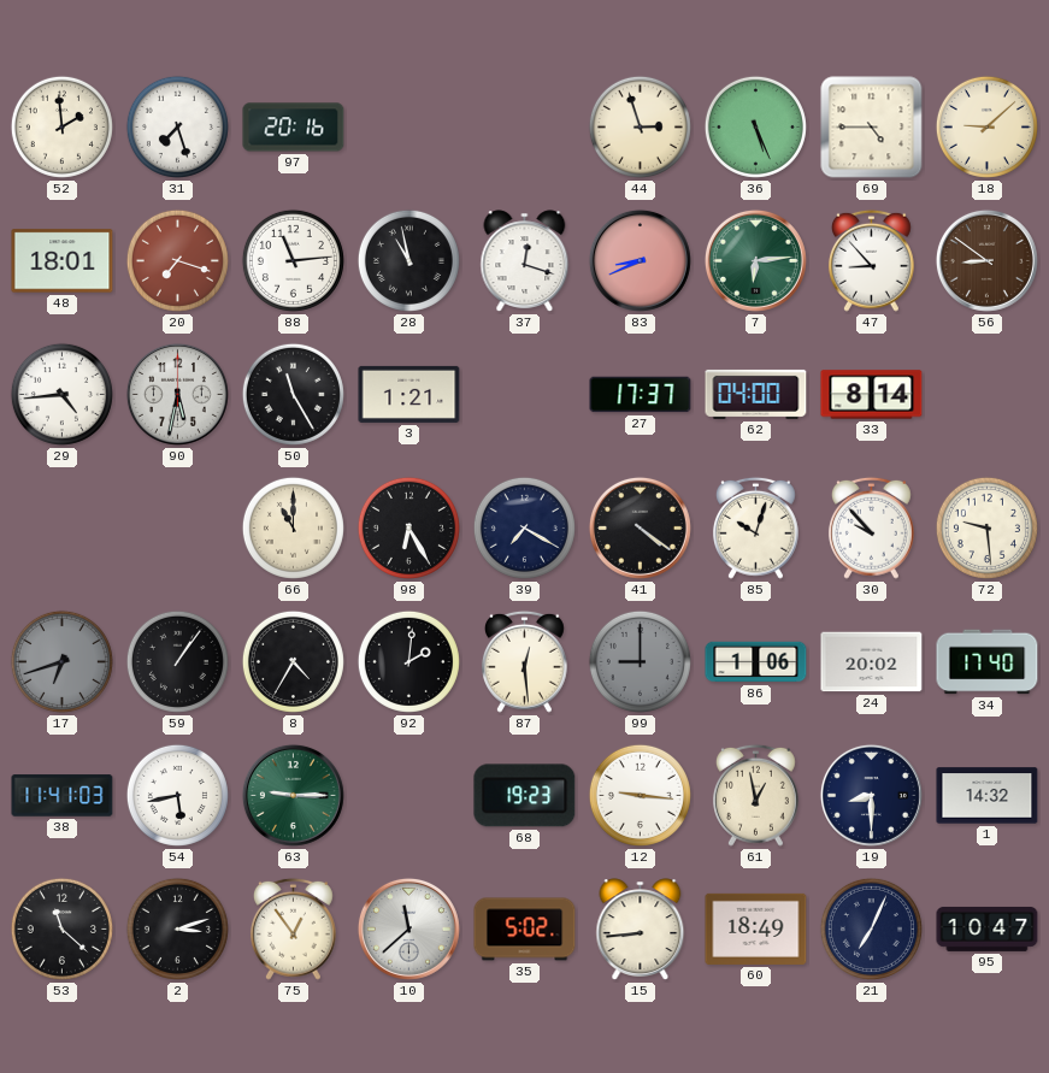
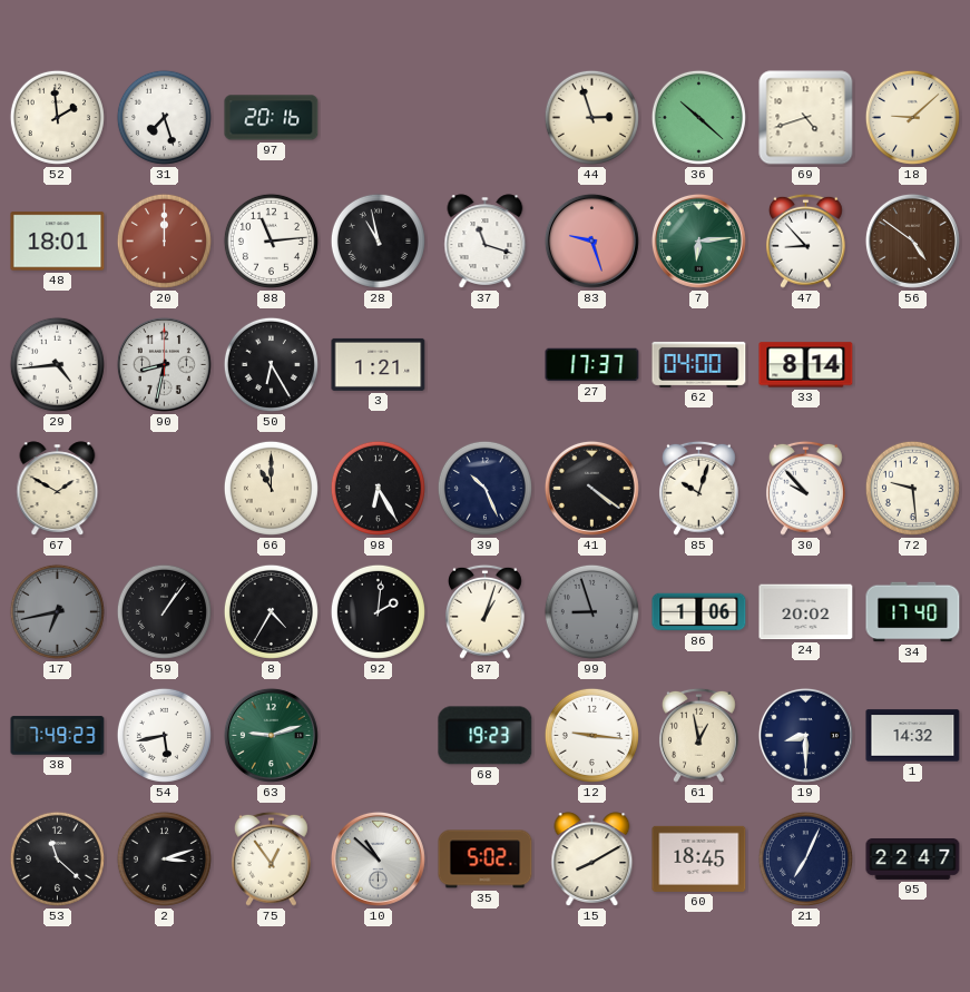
36: 5:26 -> 10:22 (698, 117)
69: 4:45 -> 4:42 (806, 118)
20: 7:18 -> 12:00 (164, 240)
37: 12:18 -> 11:18 (486, 242)
83: 8:41 -> 9:27 (591, 240)
56: 8:51 -> 4:51 (912, 240)
90: 5:32 -> 8:32 (164, 364)
50: 11:25 -> 6:25 (271, 364)
67: none -> 1:50 (58, 489)
39: 7:20 -> 10:26 (484, 488)
17: 6:42 -> 6:43 (57, 611)
87: 12:29 -> 1:03 (484, 611)
99: 9:00 -> 8:57 (591, 611)
38: 11:41 -> 7:49 (58, 736)
63: 9:15 -> 9:12 (271, 735)
10: 11:38 -> 10:52 (378, 858)
15: 8:44 -> 8:10 (592, 860)
60: 18:49 -> 18:45 (699, 858)
95: 10:47 -> 22:47 (913, 858)
